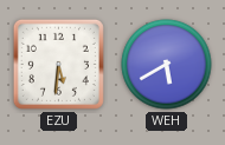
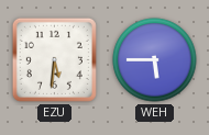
WEH: 5:40 -> 5:45 (155, 60)
